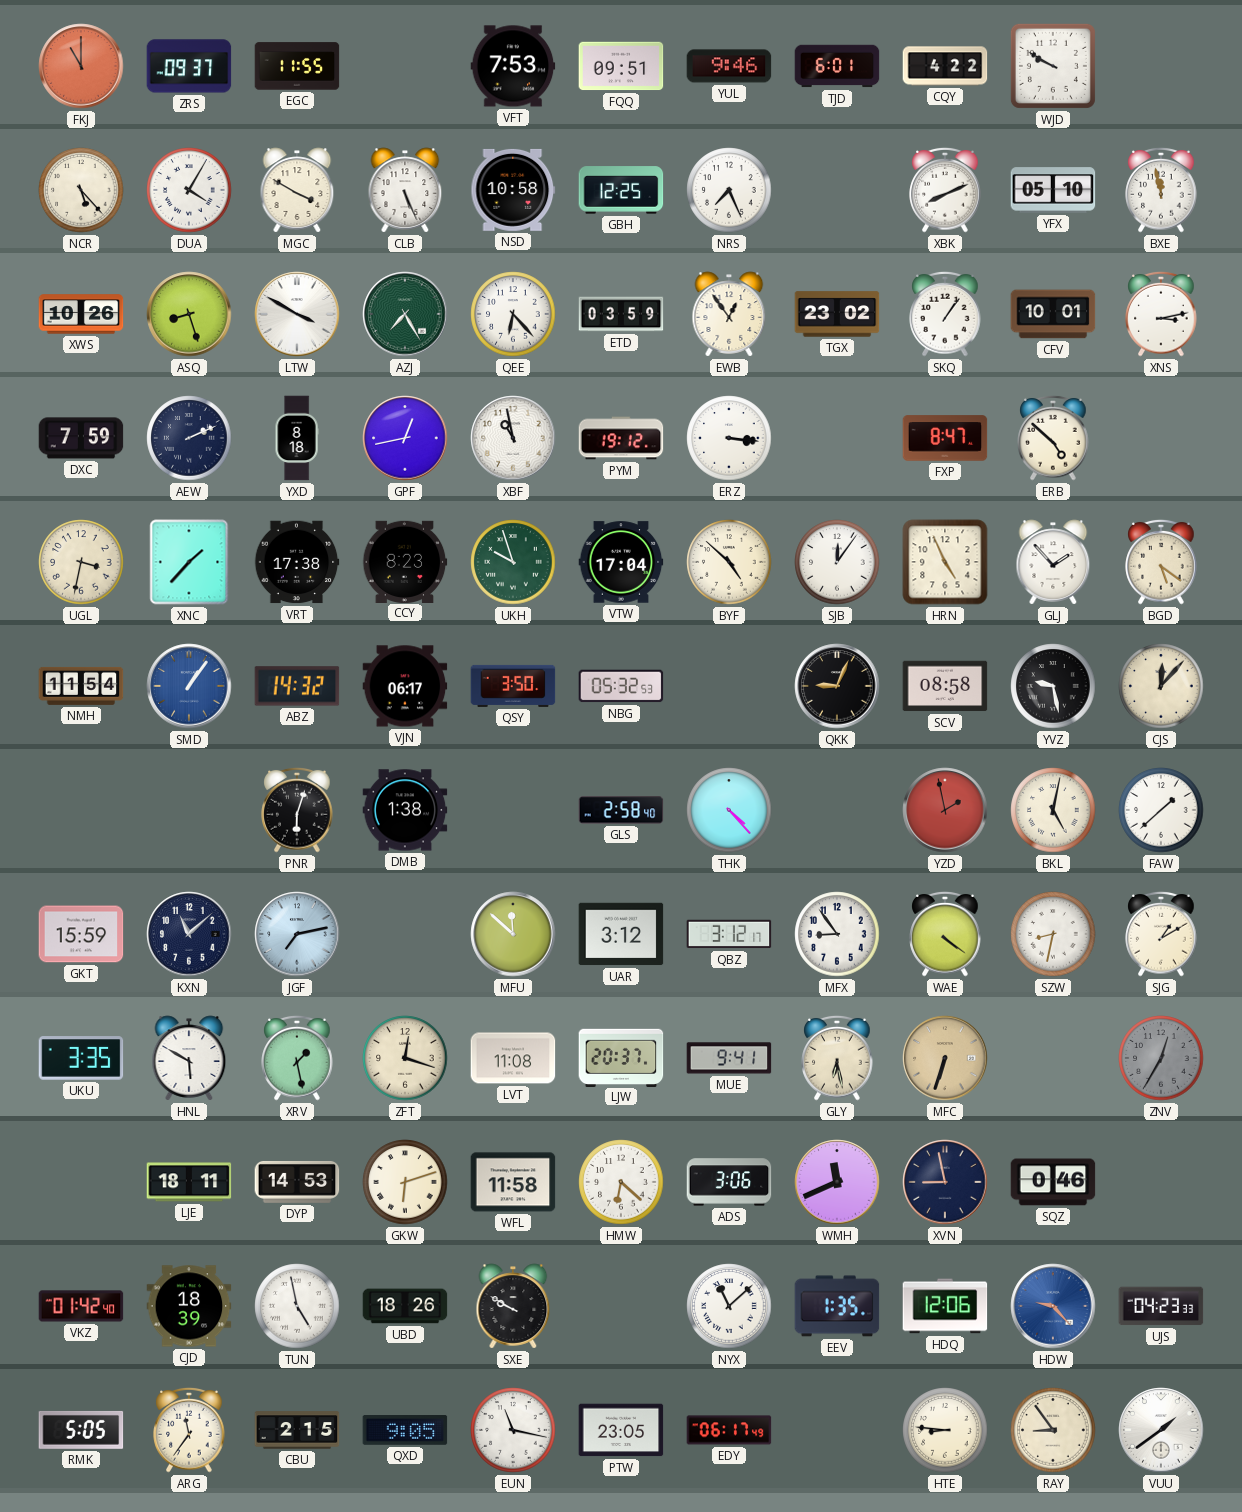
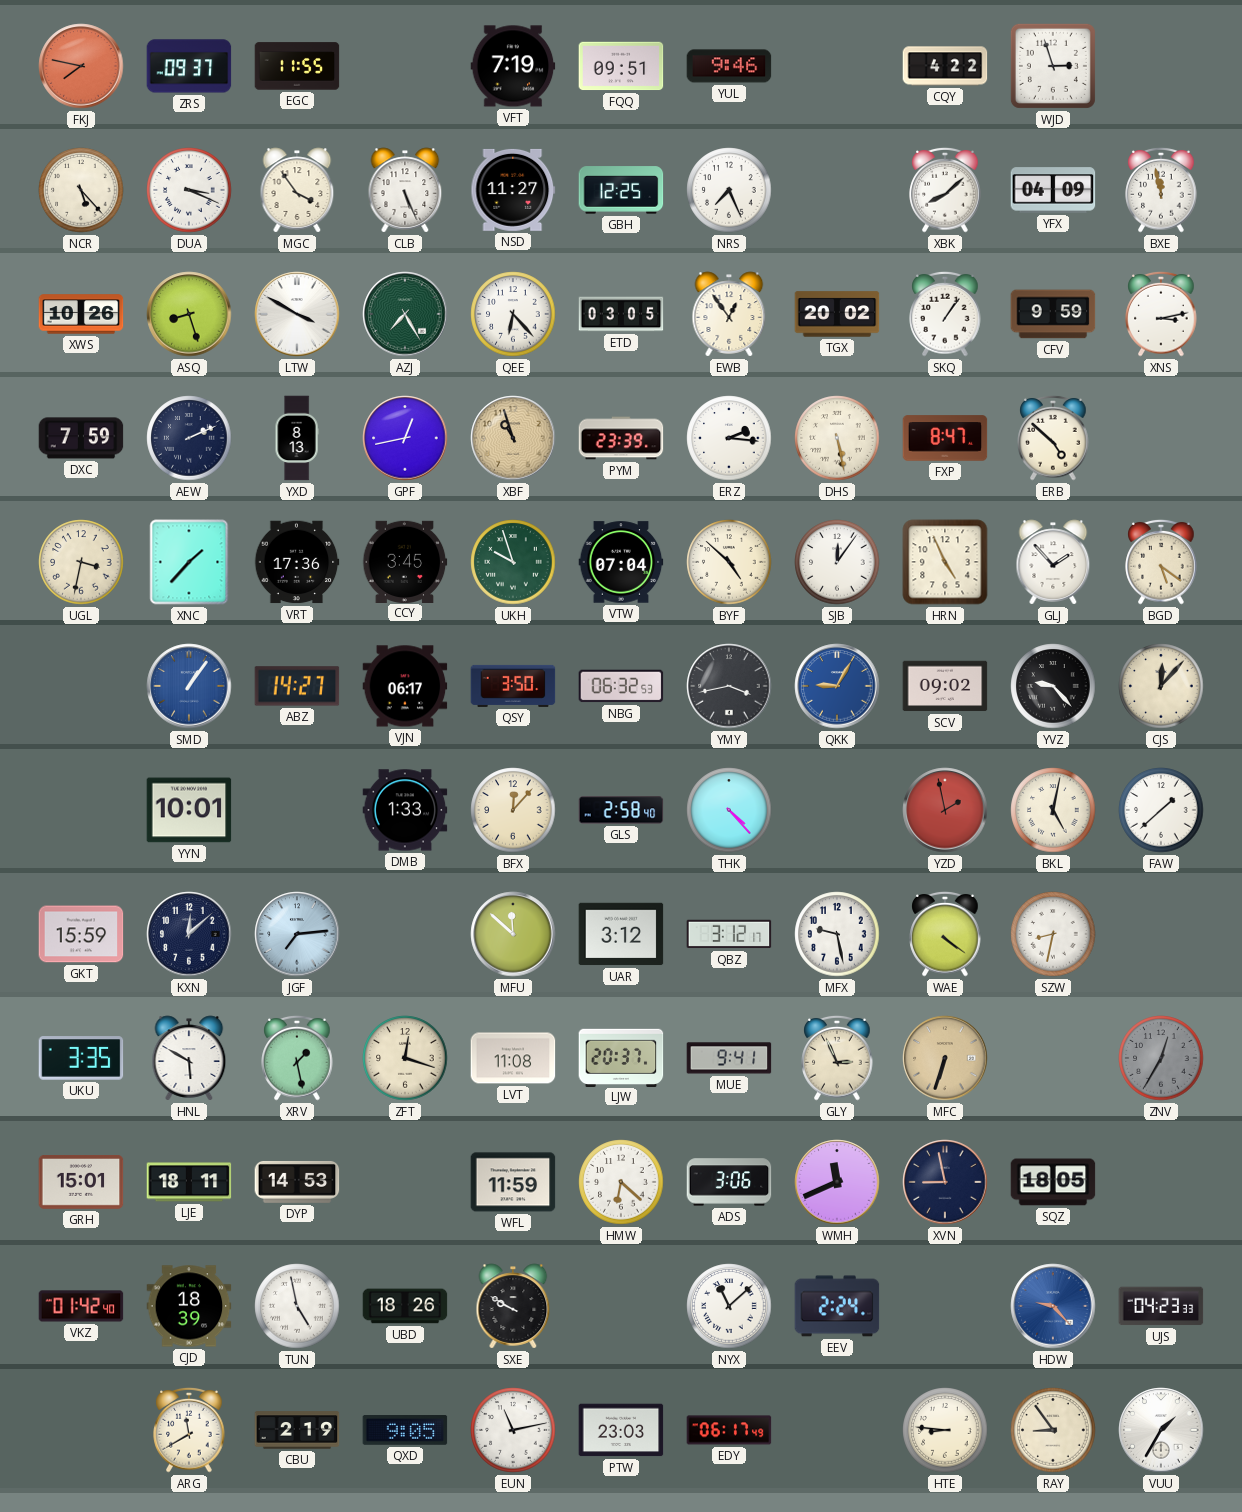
FKJ: 11:00 -> 7:47 (81, 66)
VFT: 7:53 -> 7:19 (513, 66)
TJD: 6:01 -> none (837, 66)
WJD: 9:50 -> 2:57 (1053, 66)
DUA: 4:05 -> 3:19 (189, 190)
MGC: 3:50 -> 3:54 (297, 190)
NSD: 10:58 -> 11:27 (513, 190)
XBK: 8:11 -> 8:08 (945, 190)
YFX: 05:10 -> 04:09 (1053, 190)
ETD: 03:59 -> 03:05 (621, 314)
TGX: 23:02 -> 20:02 (837, 314)
CFV: 10:01 -> 9:59 (1053, 314)
YXD: 8:18 -> 8:13 (297, 438)
XBF: 10:58 -> 10:57 (513, 438)
XBF dial: white -> champagne (513, 438)
PYM: 19:12 -> 23:39 (621, 438)
ERZ: 3:16 -> 2:16 (729, 438)
DHS: none -> 5:28 (837, 438)
VRT: 17:38 -> 17:36 (297, 562)
CCY: 8:23 -> 3:45 (405, 561)
VTW: 17:04 -> 07:04 (621, 562)
NMH: 11:54 -> none (81, 686)
ABZ: 14:32 -> 14:27 (297, 686)
NBG: 05:32 -> 06:32 (621, 686)
YMY: none -> 3:43 (729, 686)
QKK: 9:04 -> 9:05 (837, 686)
QKK dial: black -> blue (837, 686)
SCV: 08:58 -> 09:02 (945, 686)
YVZ: 9:28 -> 9:23 (1053, 686)
YYN: none -> 10:01 (189, 810)
PNR: 6:03 -> none (297, 810)
DMB: 1:38 -> 1:33 (405, 810)
BFX: none -> 12:07 (513, 810)
KXN: 11:08 -> 12:08 (189, 934)
JGF: 7:13 -> 7:14 (297, 934)
MFX: 8:54 -> 9:28 (837, 934)
SJG: 1:10 -> none (1161, 934)
GLY: 6:28 -> 2:56 (837, 1058)
GRH: none -> 15:01 (81, 1183)
GKW: 6:12 -> none (405, 1182)
WFL: 11:58 -> 11:59 (513, 1182)
SQZ: 0:46 -> 18:05 (1053, 1182)
EEV: 1:35 -> 2:24 (837, 1306)
HDQ: 12:06 -> none (945, 1306)
RMK: 5:05 -> none (81, 1430)
ARG: 11:36 -> 11:40 (189, 1430)
CBU: 2:15 -> 2:19 (297, 1430)
EUN: 11:17 -> 11:13 (513, 1430)
PTW: 23:05 -> 23:03 (621, 1430)
VUU: 1:39 -> 1:35 (1161, 1430)
